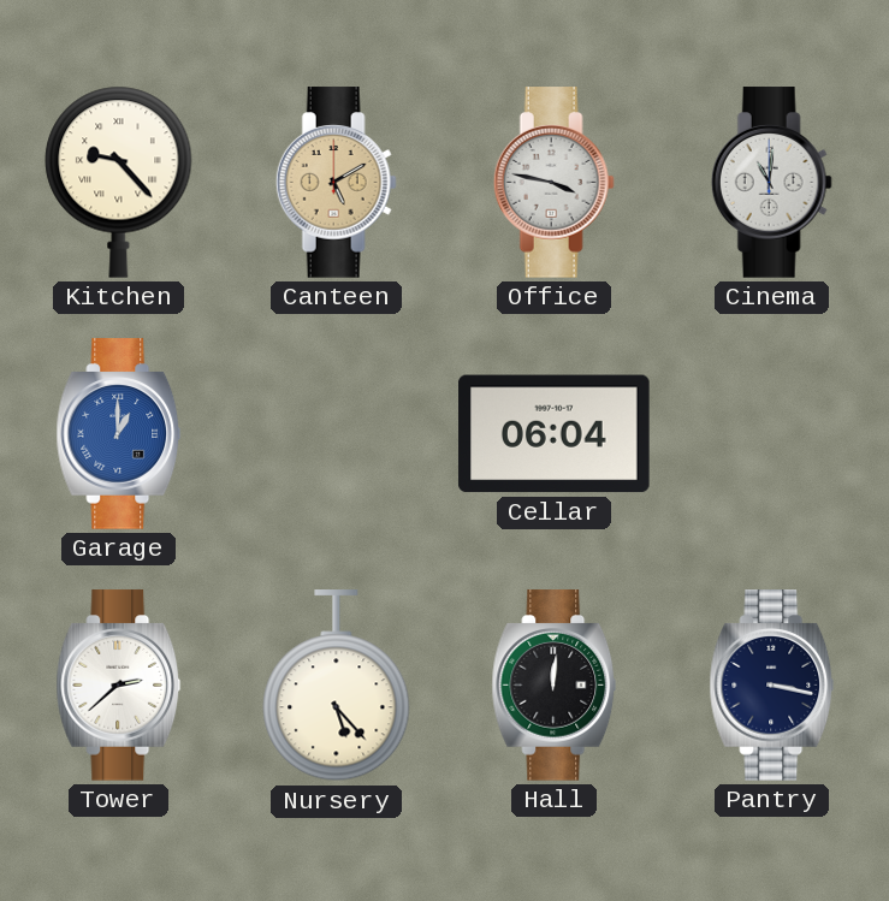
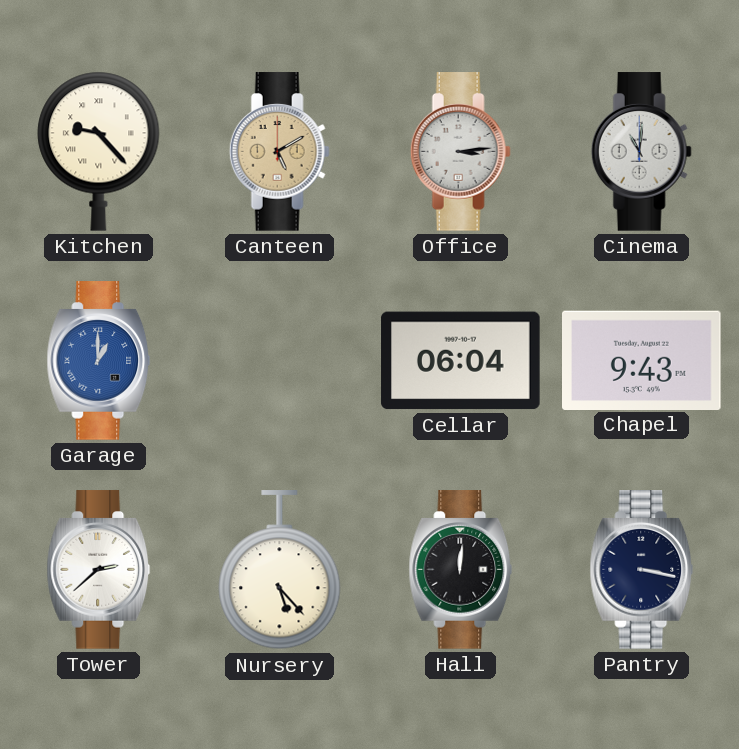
Office: 3:47 -> 3:14 (460, 152)
Chapel: none -> 9:43 (642, 360)
